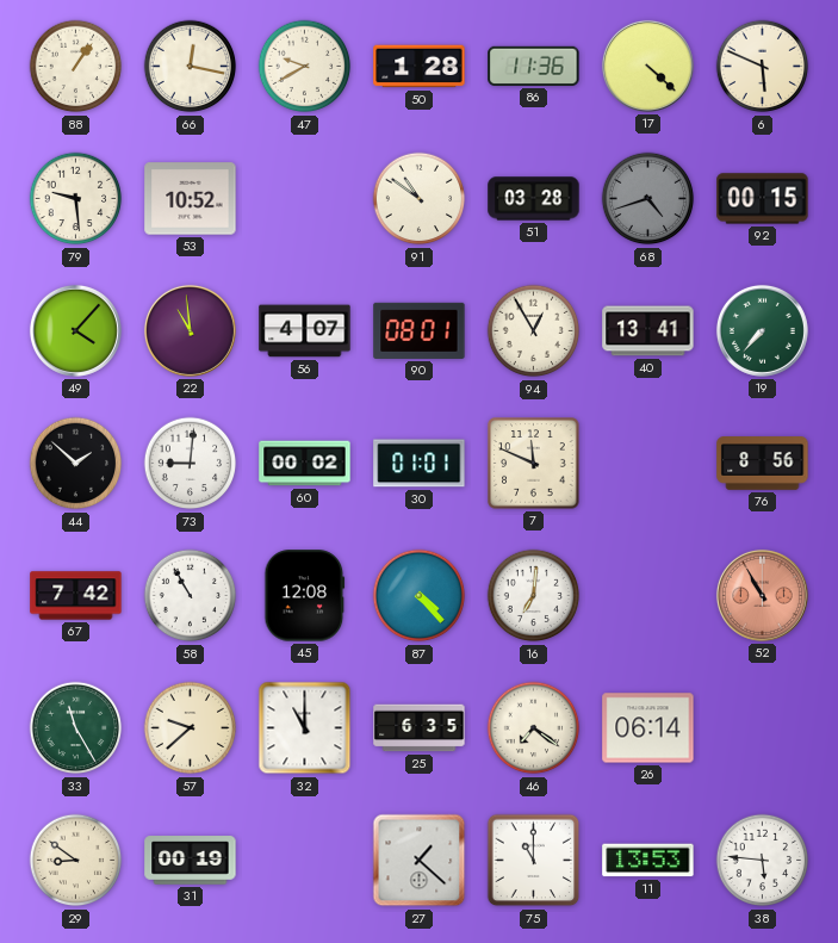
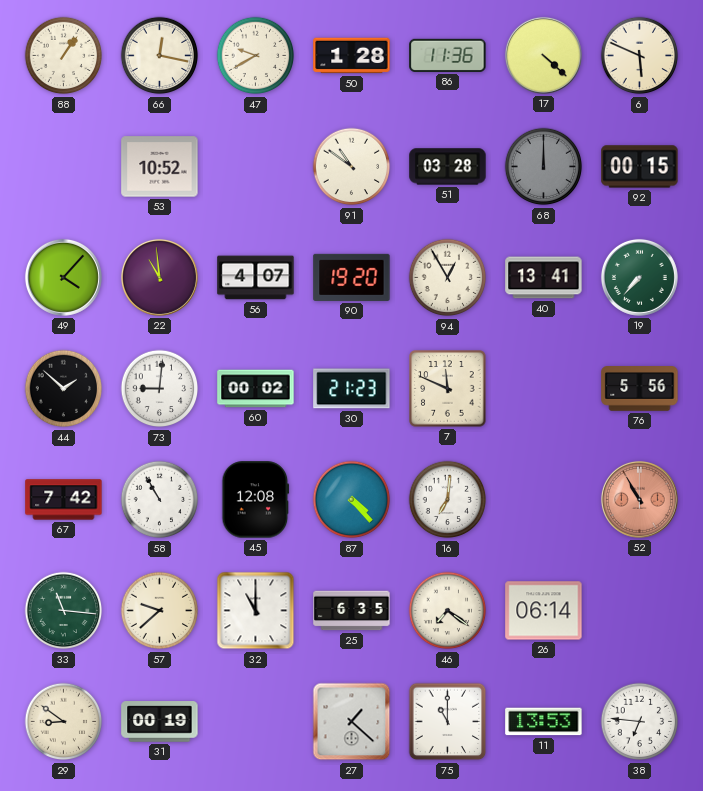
79: 9:29 -> none (76, 199)
68: 4:42 -> 12:00 (544, 167)
90: 08:01 -> 19:20 (352, 277)
30: 01:01 -> 21:23 (352, 389)
76: 8:56 -> 5:56 (640, 389)
33: 11:25 -> 11:16 (64, 611)
38: 5:46 -> 6:46 (640, 722)
